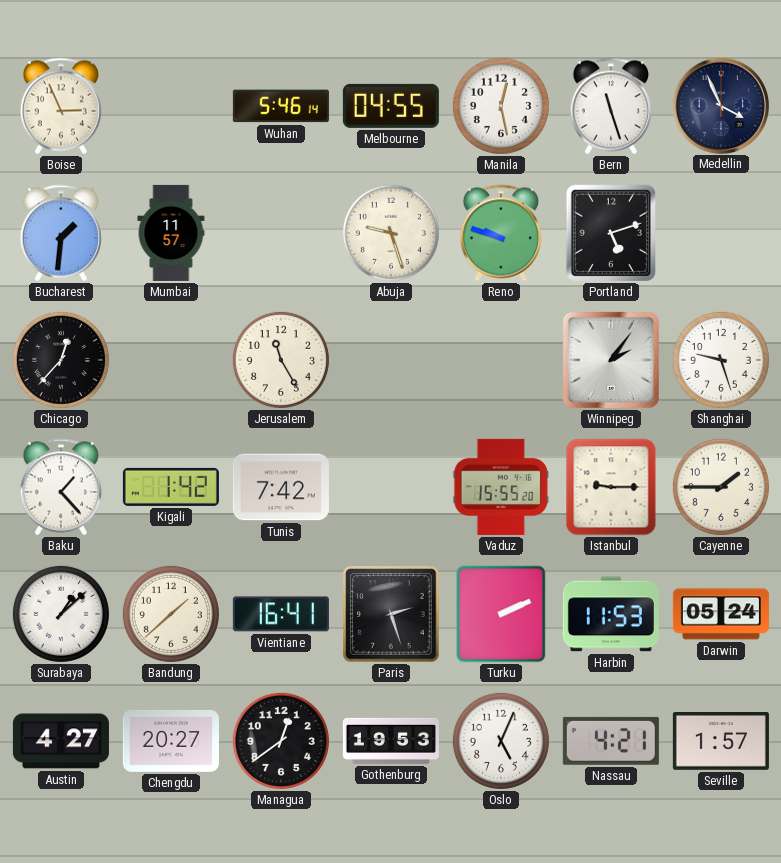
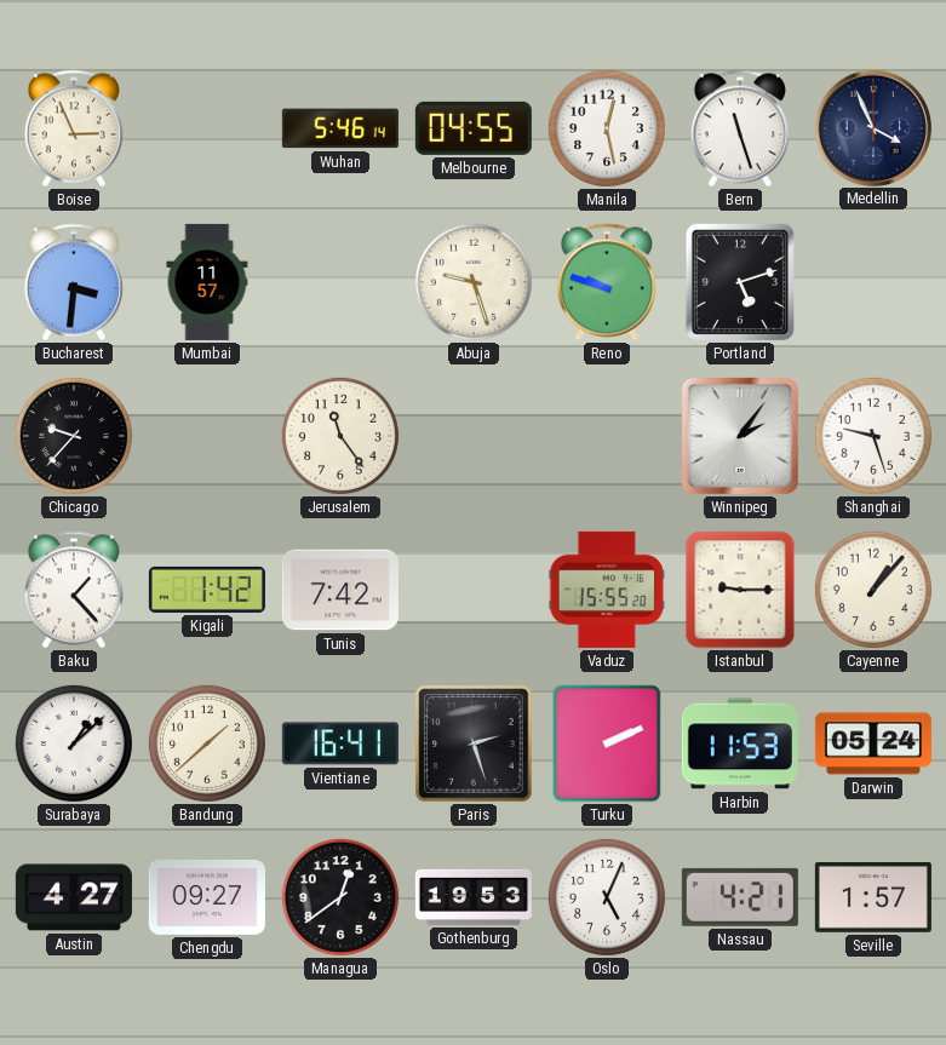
Bucharest: 1:31 -> 3:31 (73, 282)
Chicago: 12:37 -> 9:37 (74, 436)
Jerusalem: 11:25 -> 11:24 (340, 436)
Cayenne: 1:45 -> 1:07 (873, 590)
Chengdu: 20:27 -> 09:27 (207, 897)
